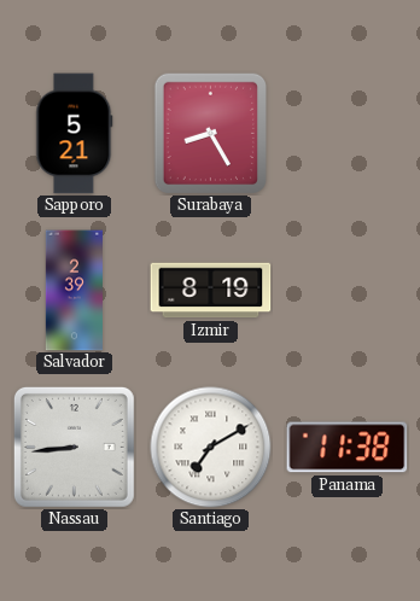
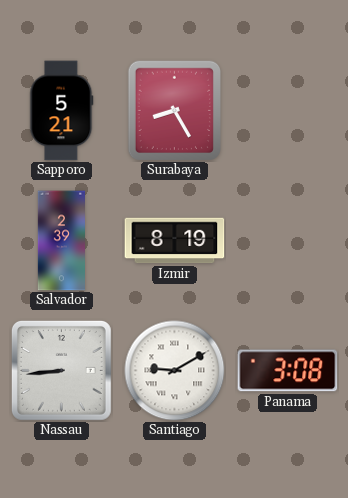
Santiago: 7:10 -> 9:10 (175, 371)
Panama: 11:38 -> 3:08 (288, 371)
